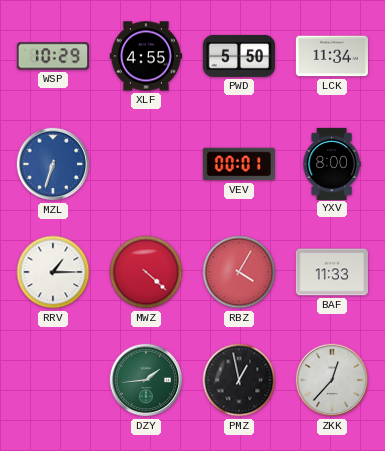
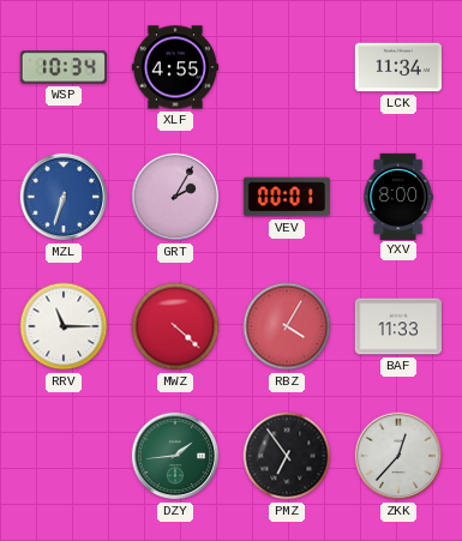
WSP: 10:29 -> 10:34 (62, 67)
PWD: 5:50 -> none (238, 56)
GRT: none -> 2:05 (175, 197)
RRV: 1:15 -> 11:15 (64, 326)
PMZ: 12:58 -> 6:54 (287, 456)
